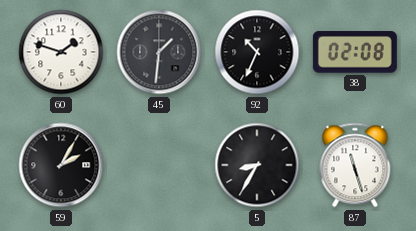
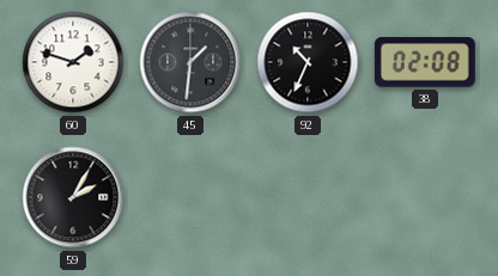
5: 8:35 -> none (257, 165)
87: 11:27 -> none (355, 165)
